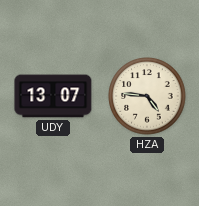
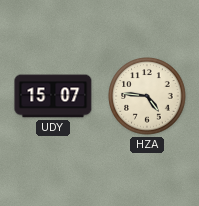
UDY: 13:07 -> 15:07 (53, 96)
